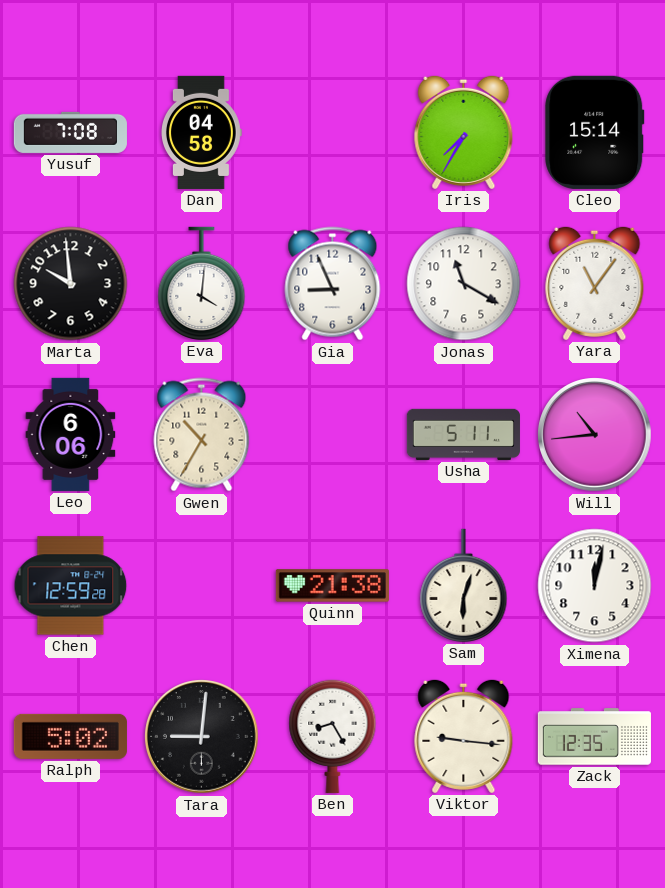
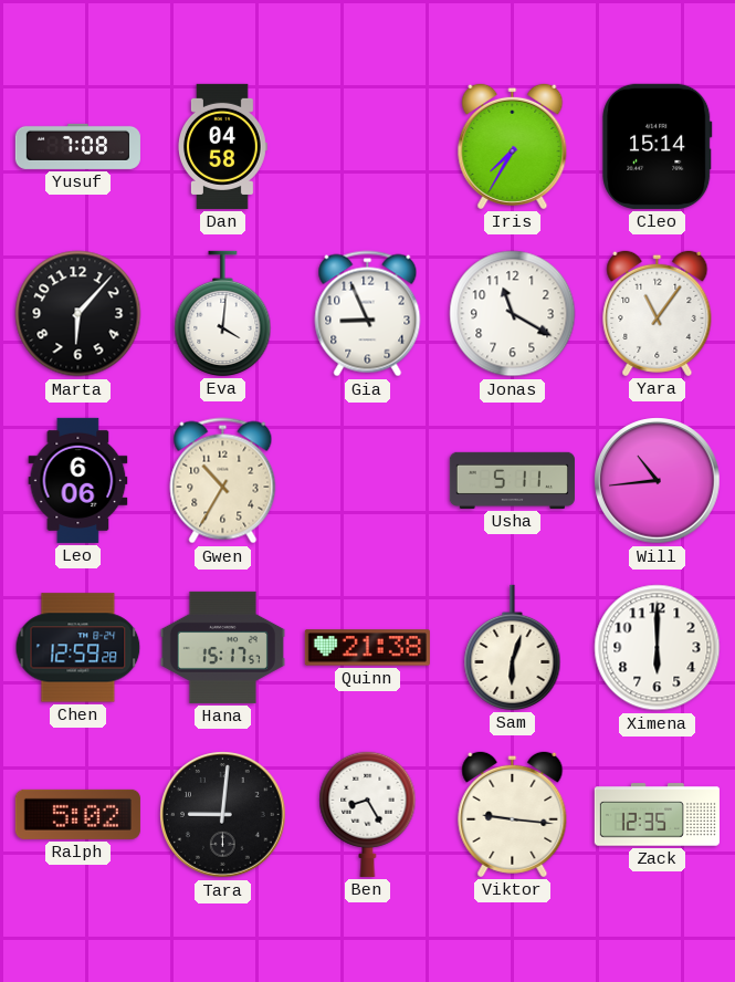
Marta: 9:59 -> 6:07 (78, 314)
Hana: none -> 15:17 (222, 647)
Ximena: 12:02 -> 6:00 (658, 648)
